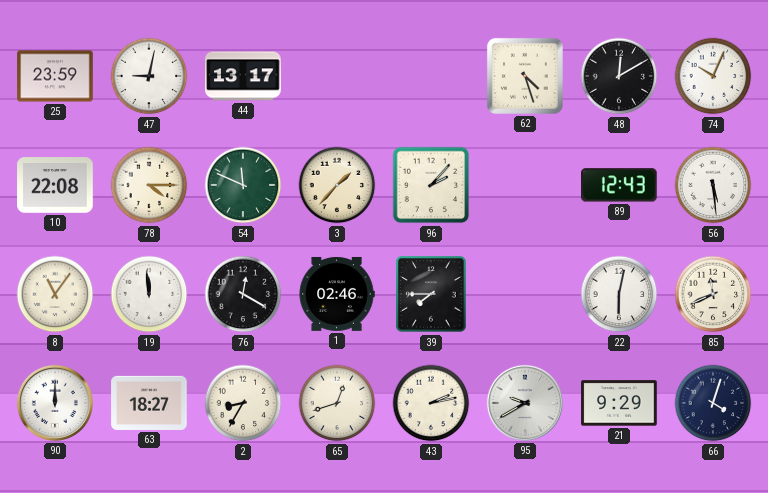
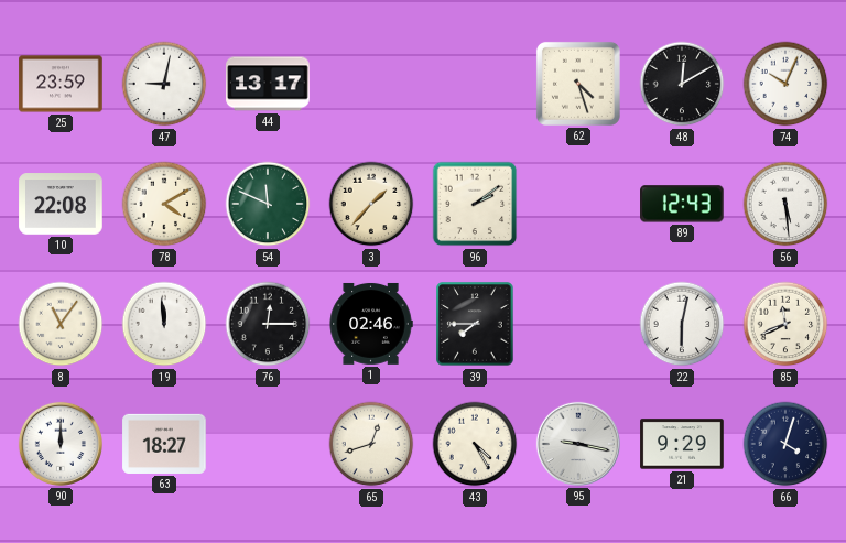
78: 4:15 -> 4:10 (164, 204)
96: 2:07 -> 2:09 (475, 204)
76: 12:20 -> 12:15 (268, 324)
2: 8:35 -> none (243, 403)
43: 2:13 -> 4:25 (475, 444)
95: 9:40 -> 9:17 (578, 444)
